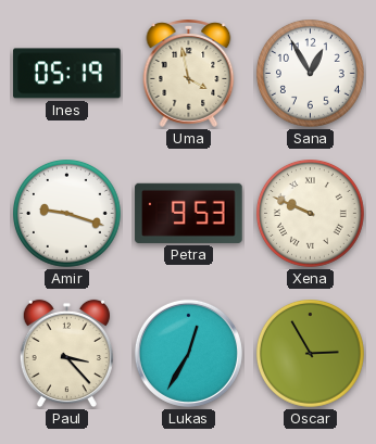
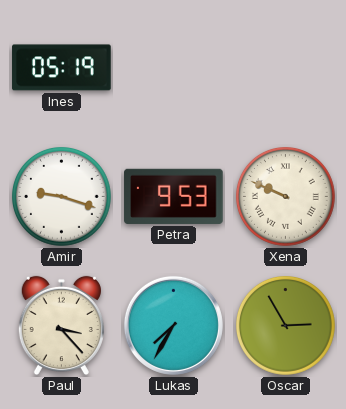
Uma: 3:58 -> none (189, 73)
Sana: 12:55 -> none (311, 74)
Lukas: 12:35 -> 7:35 (173, 325)
